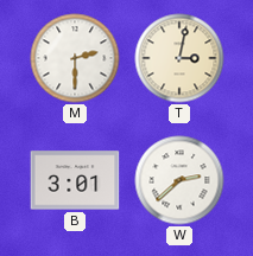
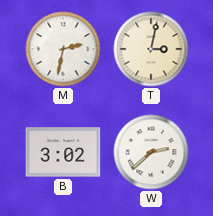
M: 2:30 -> 2:32 (63, 49)
B: 3:01 -> 3:02 (63, 152)
